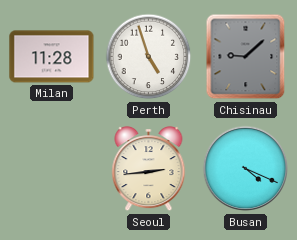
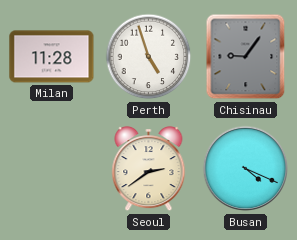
Chisinau: 9:08 -> 9:06 (246, 57)
Seoul: 2:44 -> 2:39 (149, 169)
